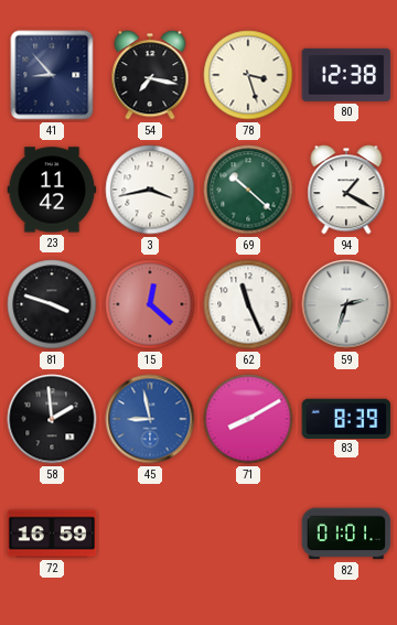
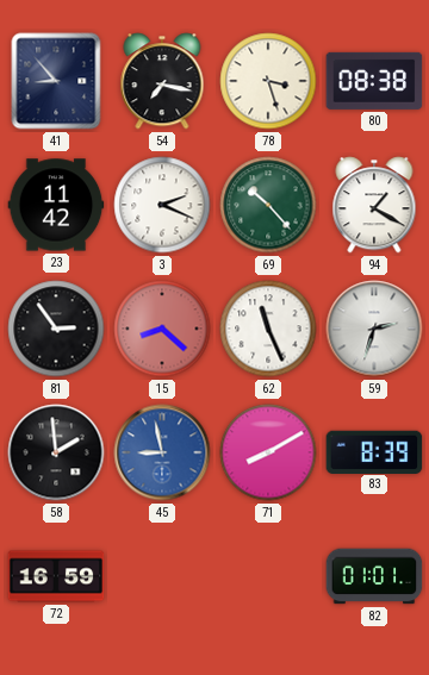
80: 12:38 -> 08:38 (374, 81)
3: 3:43 -> 2:19 (162, 205)
69: 10:22 -> 10:23 (268, 205)
81: 3:48 -> 2:54 (56, 329)
15: 12:22 -> 8:22 (162, 329)
